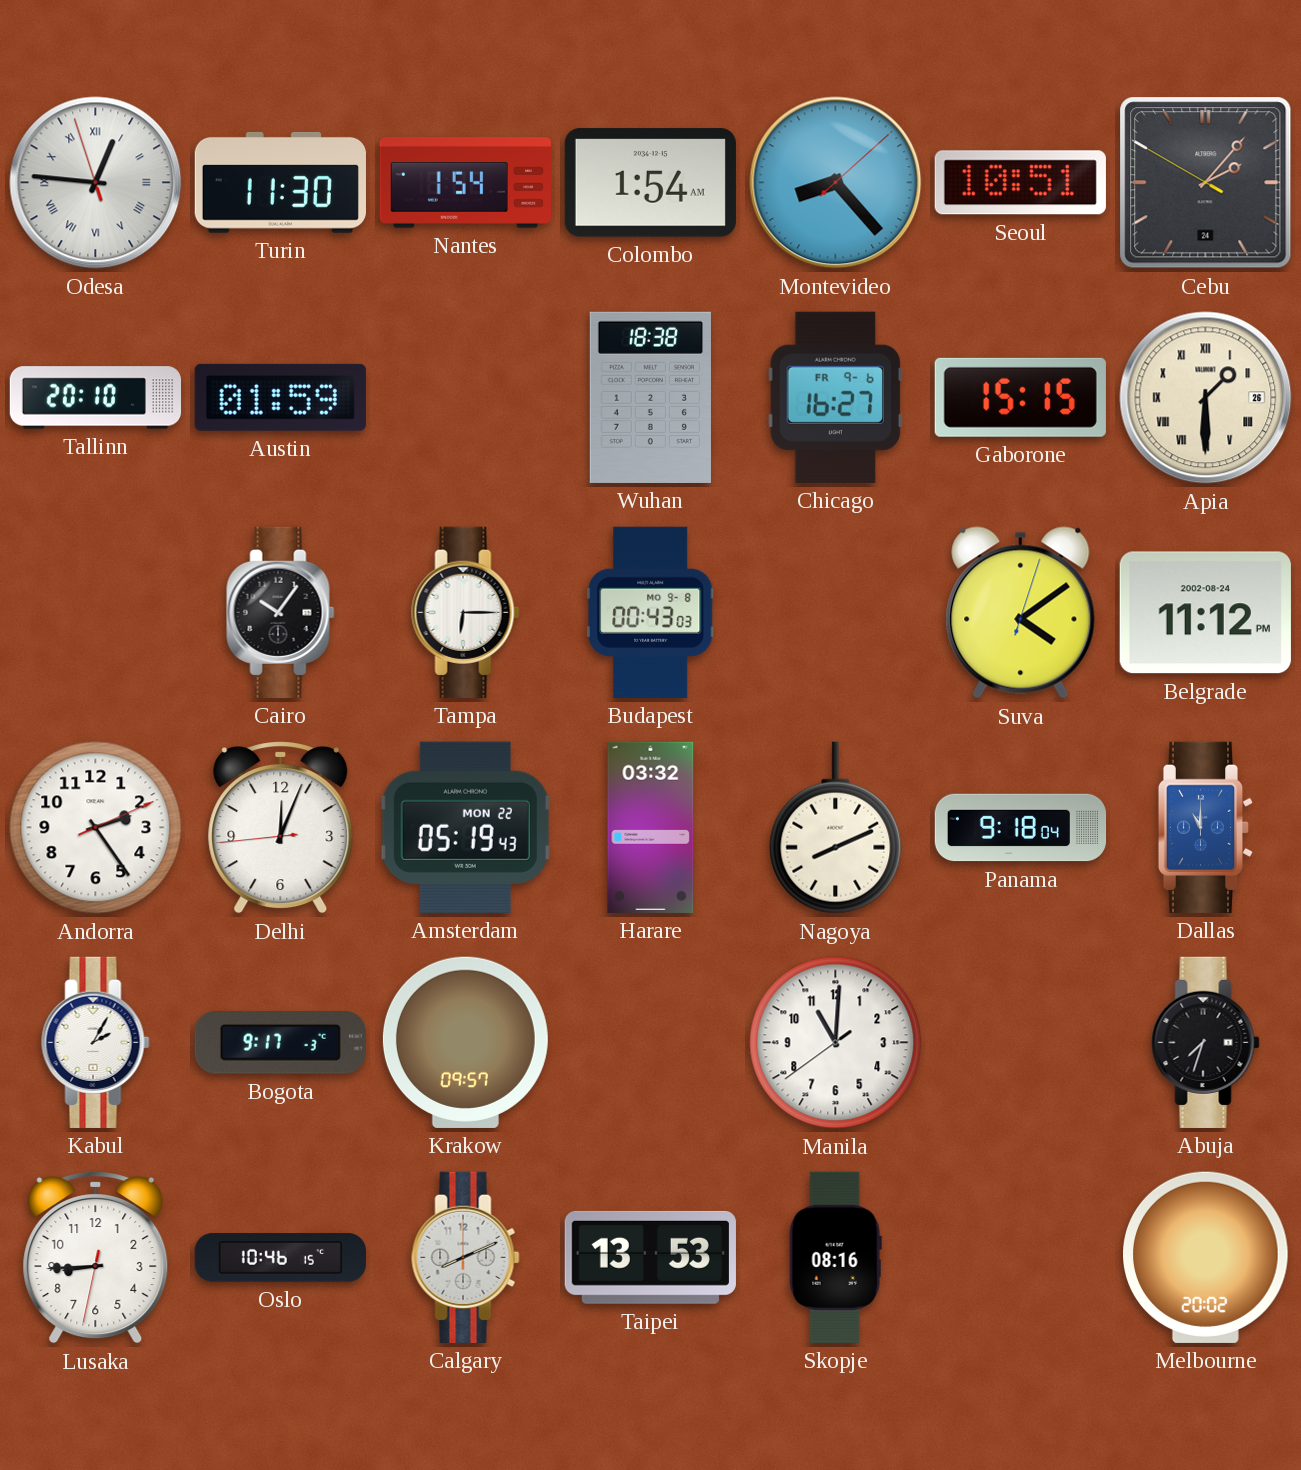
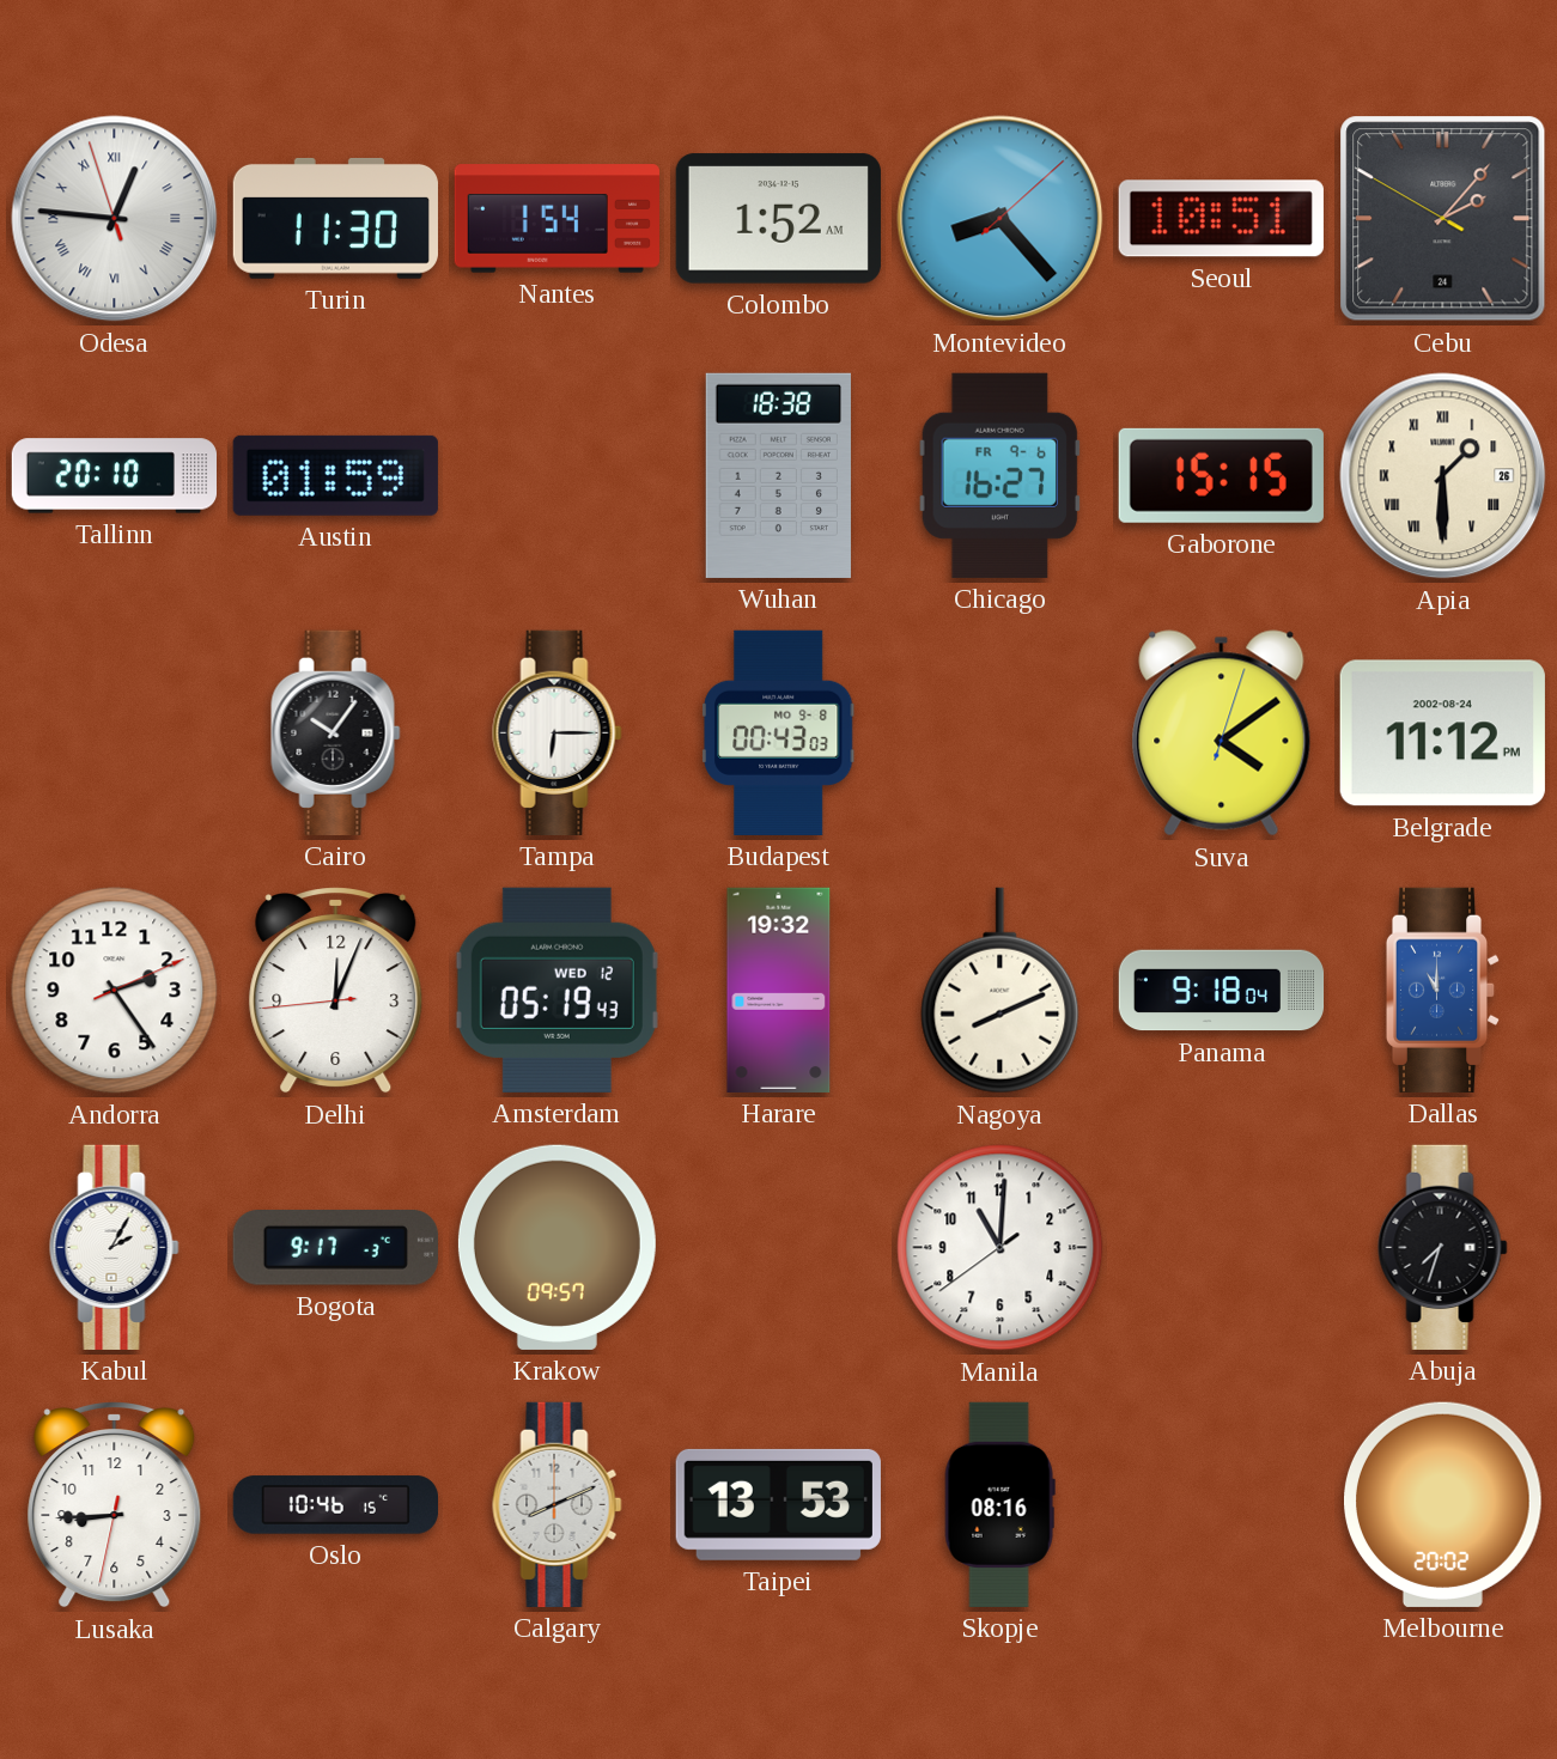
Colombo: 1:54 -> 1:52 (778, 219)
Amsterdam date: MON 22 -> WED 12 (556, 990)
Harare: 03:32 -> 19:32 (779, 990)
